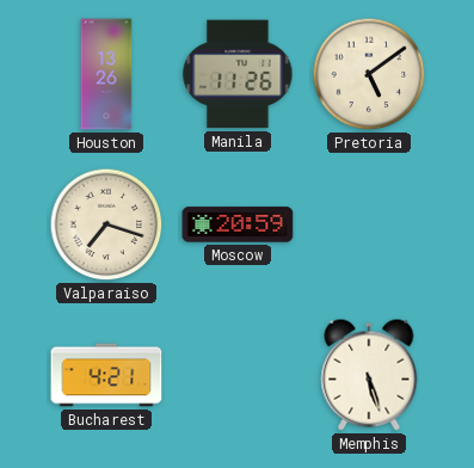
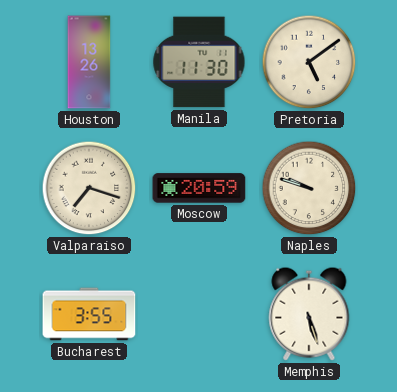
Manila: 11:26 -> 11:30 (199, 62)
Naples: none -> 9:48 (309, 188)
Bucharest: 4:21 -> 3:55 (89, 314)
